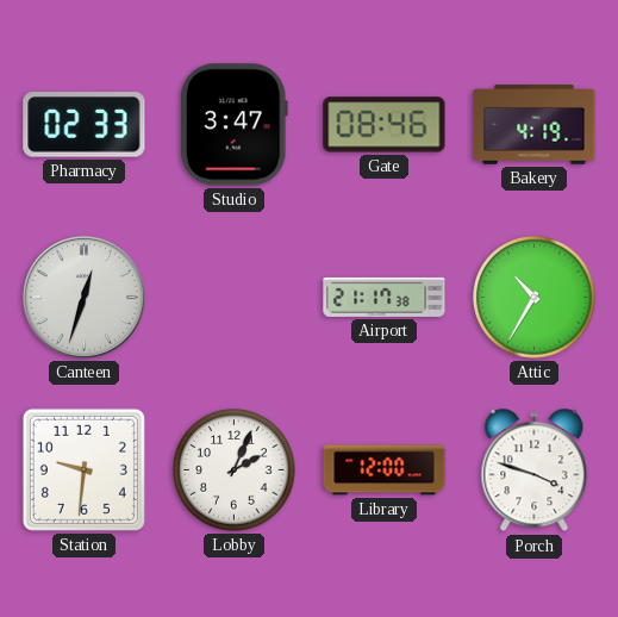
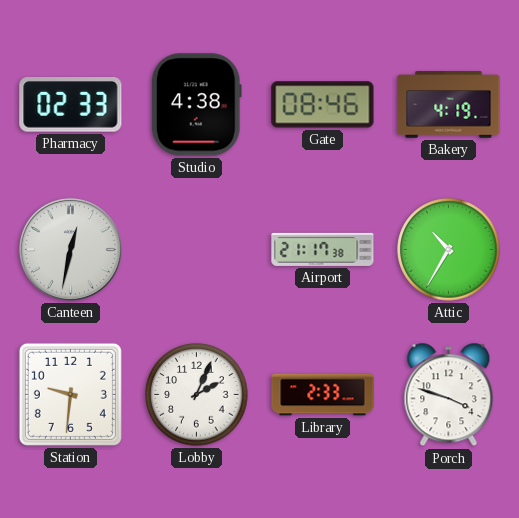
Studio: 3:47 -> 4:38 (196, 105)
Canteen: 12:33 -> 12:32 (70, 249)
Library: 12:00 -> 2:33 (323, 395)
